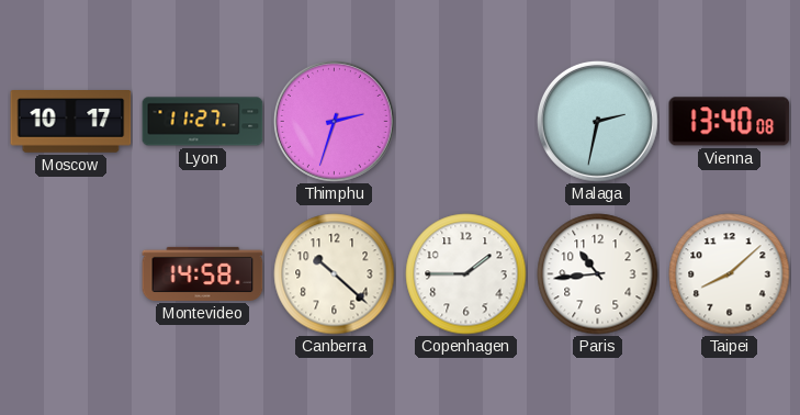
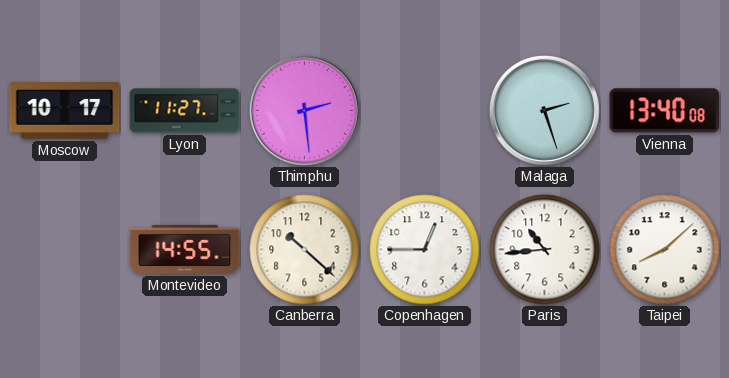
Thimphu: 2:33 -> 2:29 (304, 110)
Malaga: 2:32 -> 2:27 (544, 110)
Montevideo: 14:58 -> 14:55 (185, 249)
Copenhagen: 1:45 -> 12:45 (425, 250)
